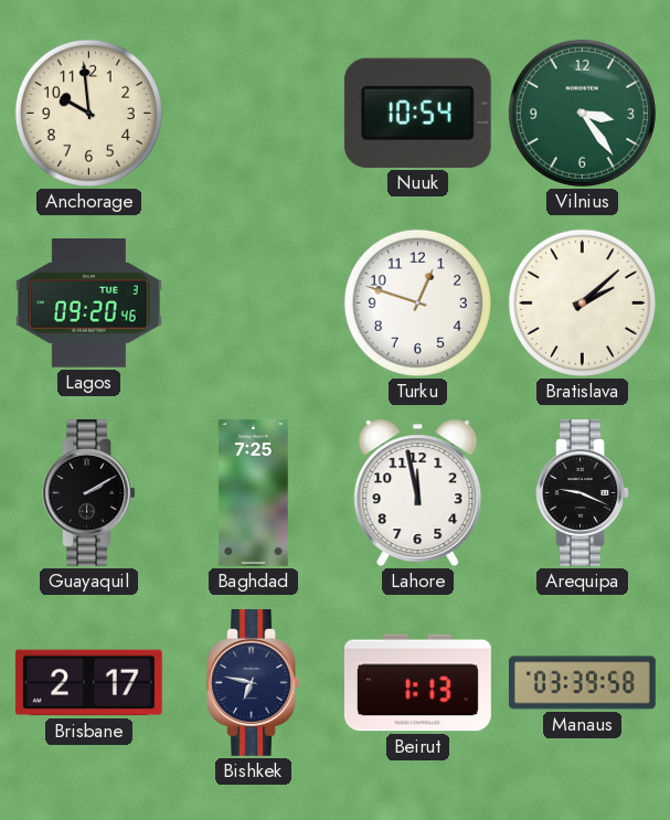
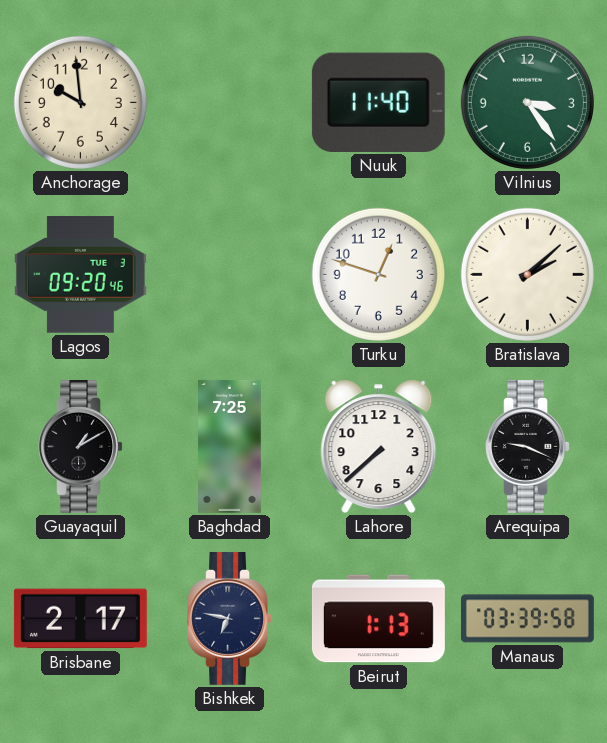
Nuuk: 10:54 -> 11:40 (378, 102)
Guayaquil: 2:10 -> 1:10 (80, 446)
Lahore: 11:58 -> 7:38 (379, 447)
